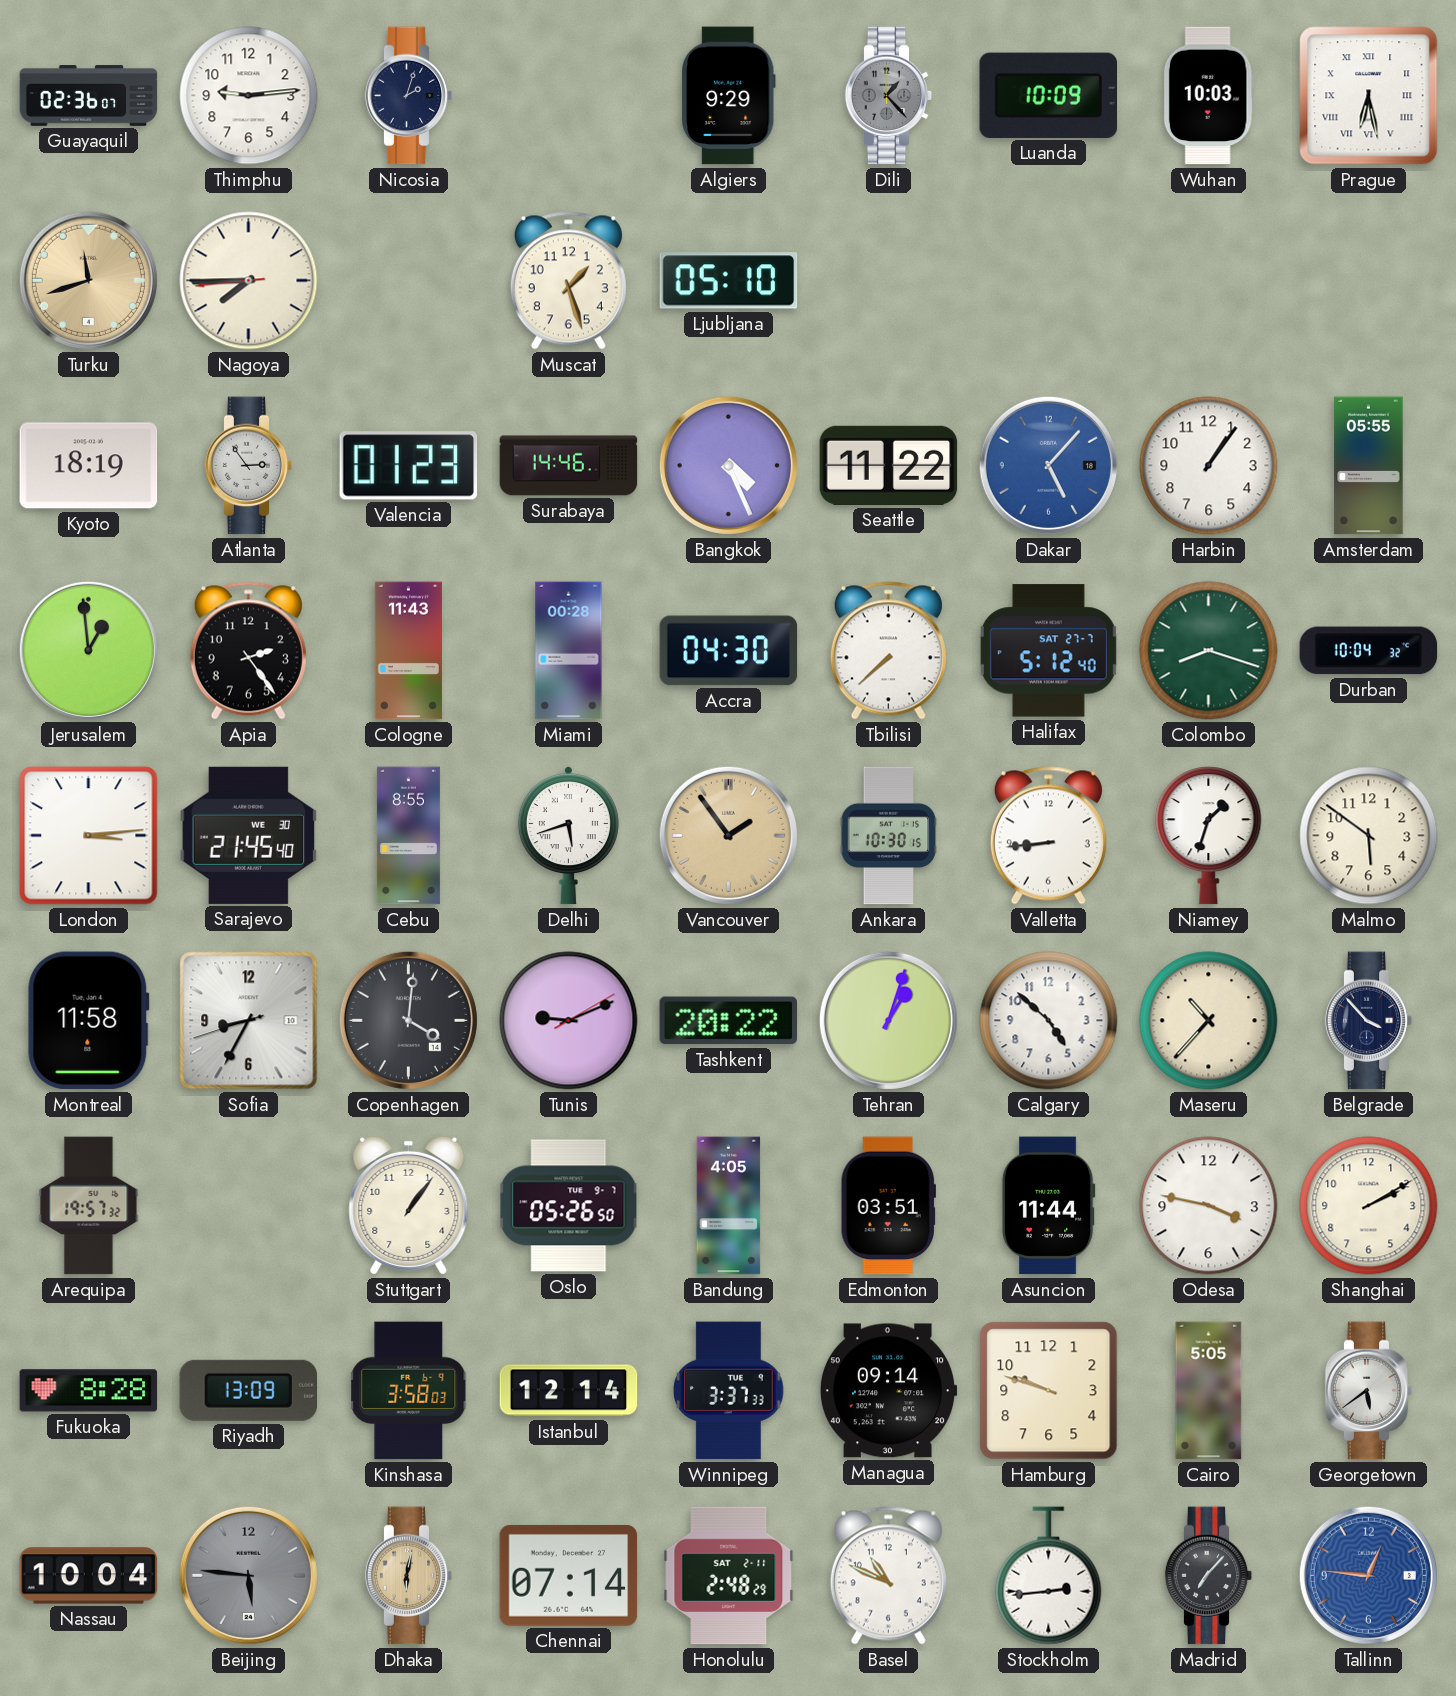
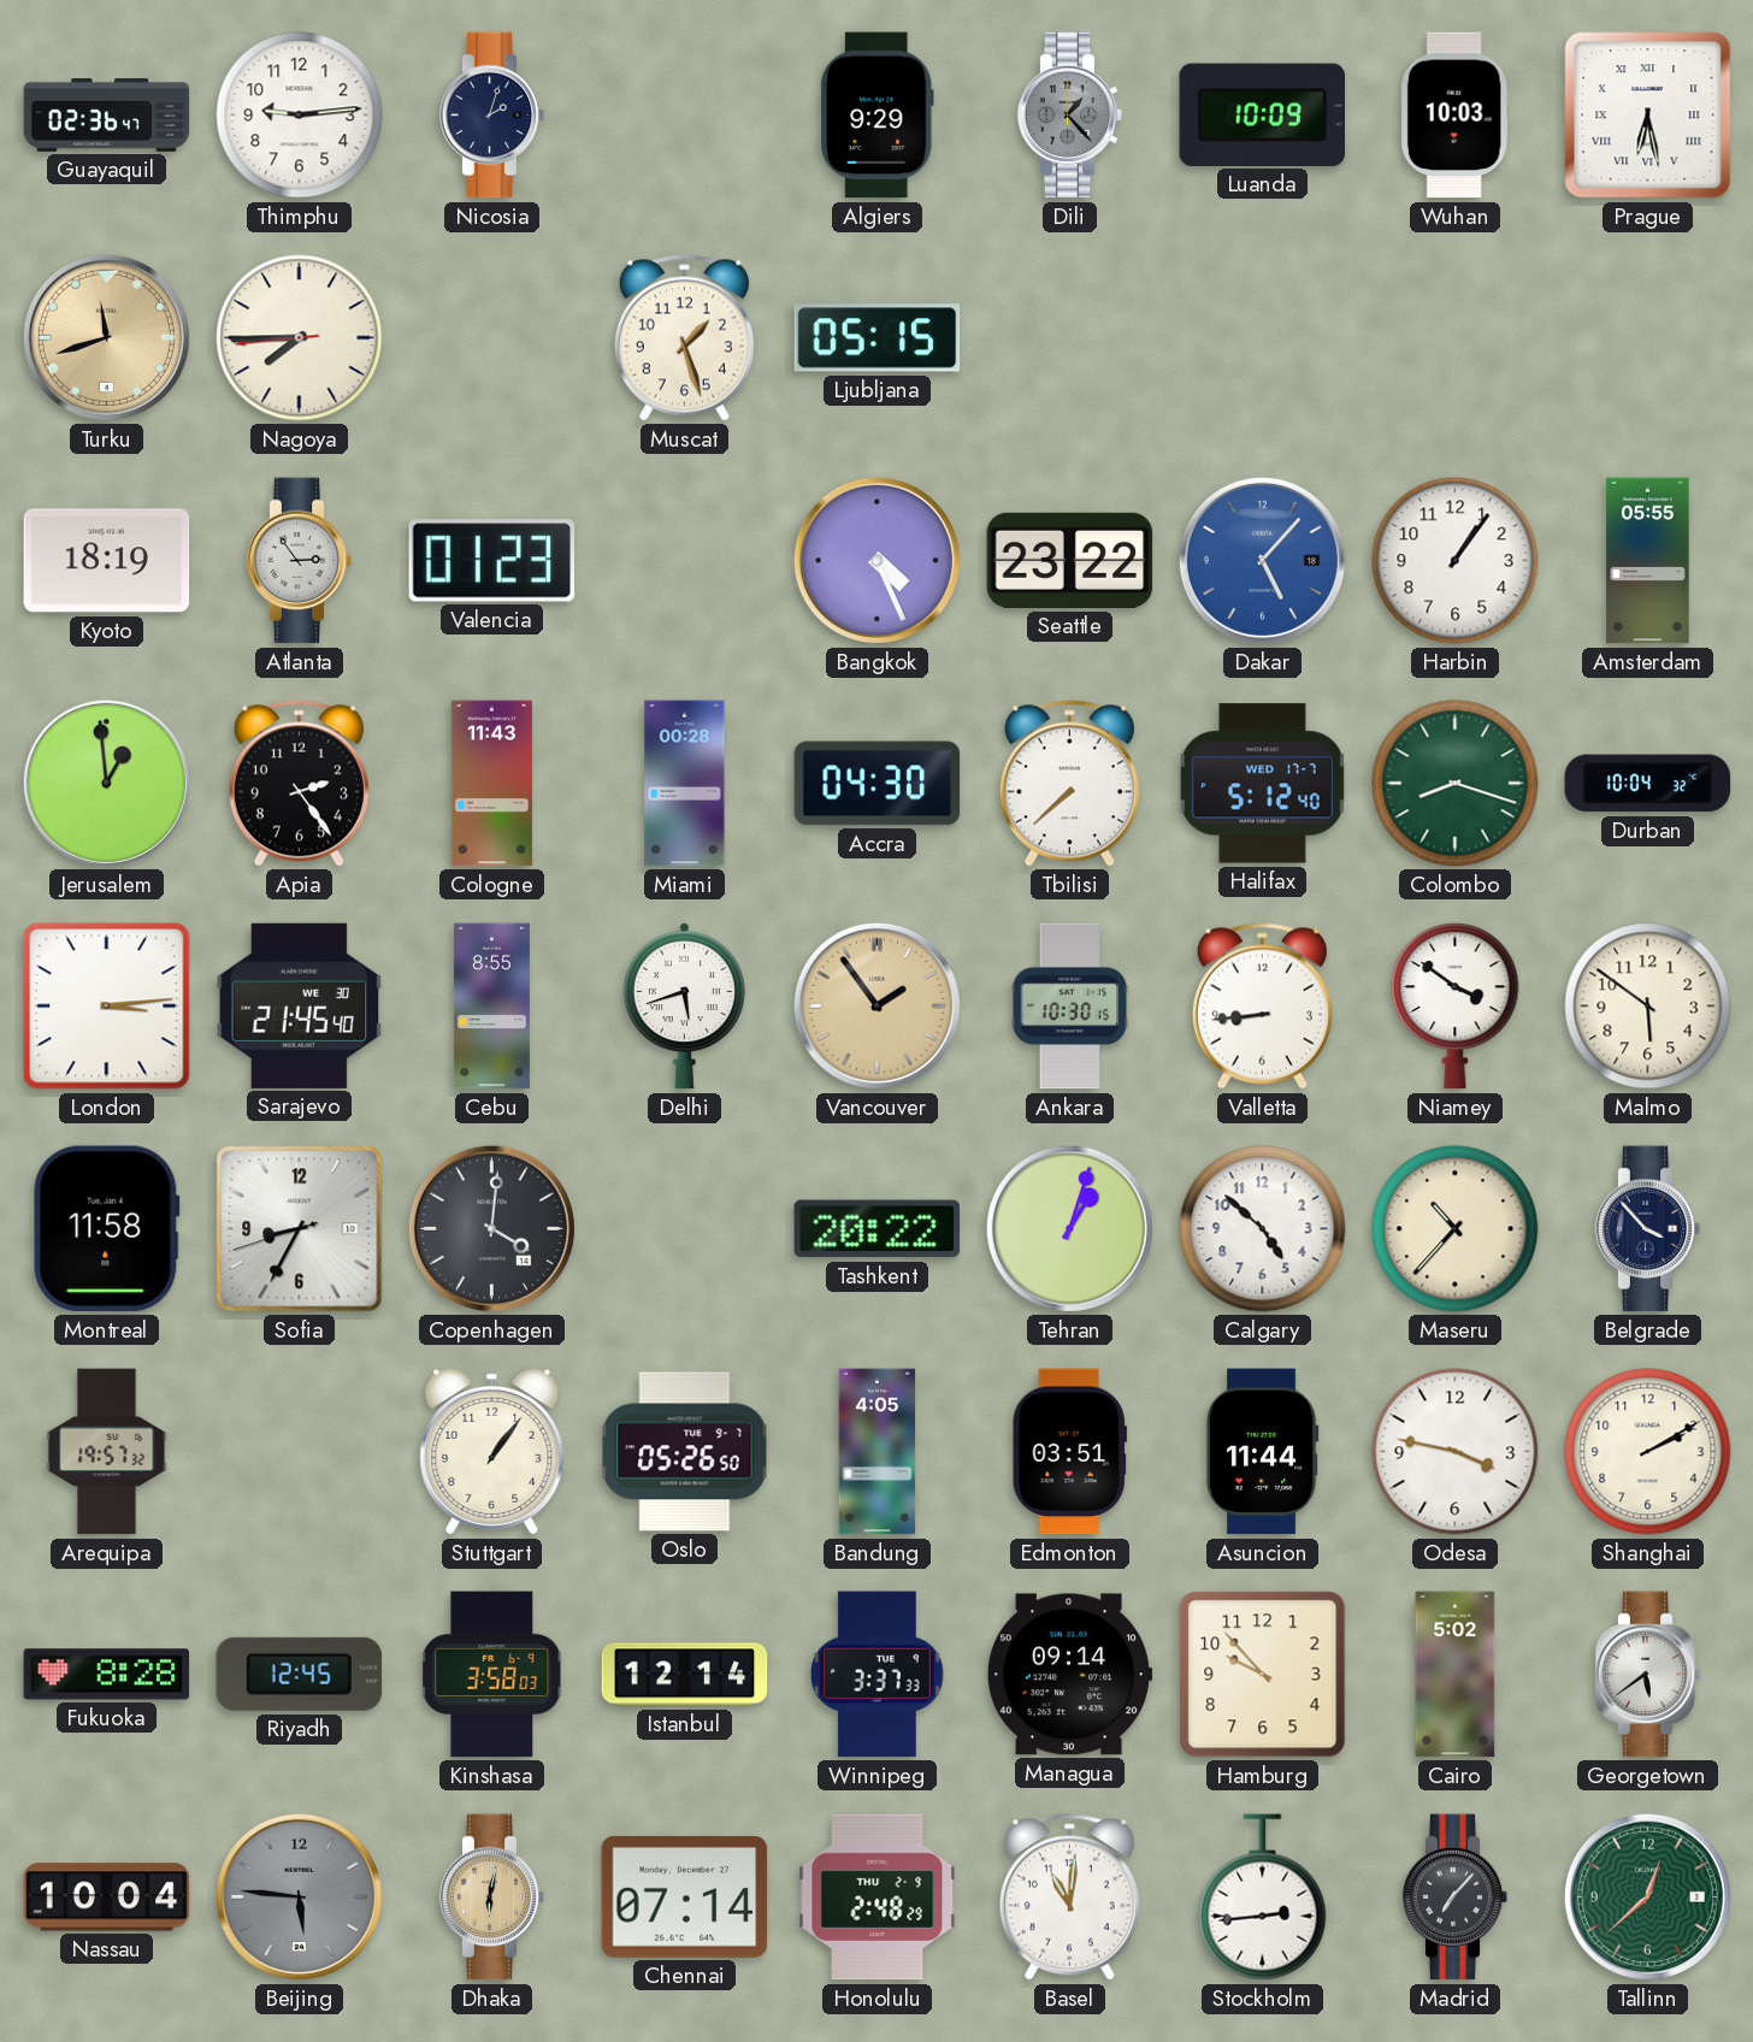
Guayaquil: 02:36:07 -> 02:36:47 (107, 116)
Ljubljana: 05:10 -> 05:15 (878, 338)
Surabaya: 14:46 -> none (569, 466)
Seattle: 11:22 -> 23:22 (1070, 560)
Halifax date: SAT 27-7 -> WED 17-7 (1262, 784)
Niamey: 1:33 -> 3:51 (1456, 1007)
Tunis: 9:11 -> none (569, 1021)
Riyadh: 13:09 -> 12:45 (300, 1674)
Hamburg: 9:48 -> 9:53 (1263, 1675)
Cairo: 5:05 -> 5:02 (1456, 1675)
Honolulu date: SAT 2-11 -> THU 2-9 (878, 1898)
Basel: 10:49 -> 11:01 (1069, 1898)
Tallinn: 12:46 -> 12:38 (1647, 1896)
Tallinn dial: blue -> green (1647, 1896)
